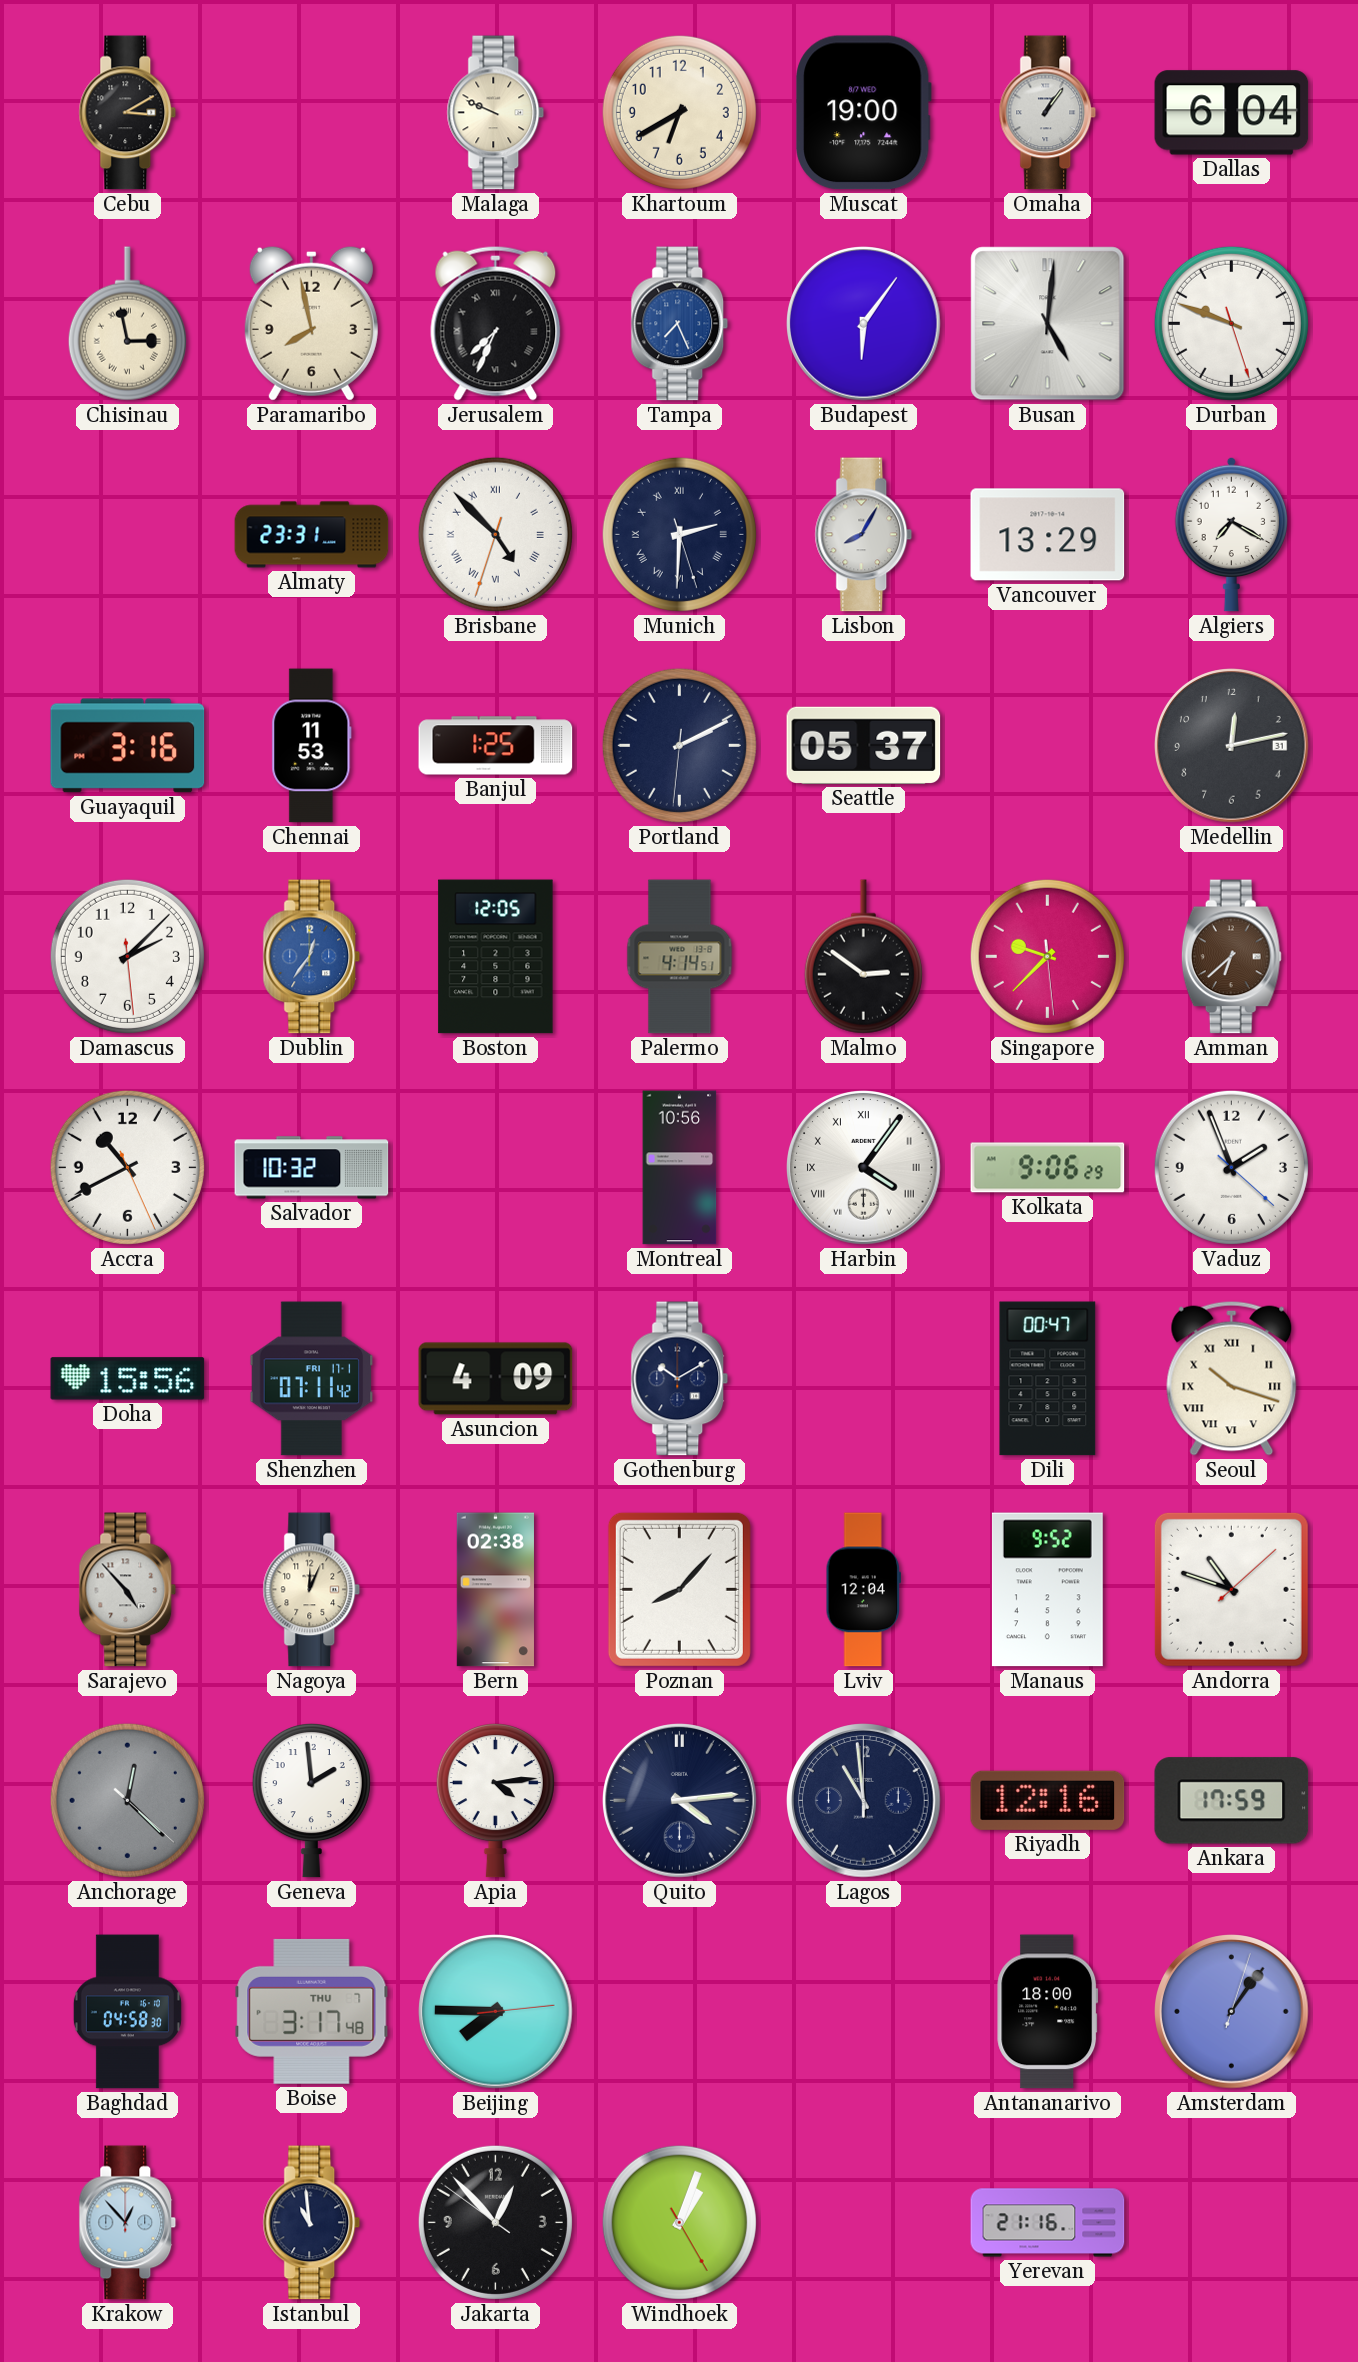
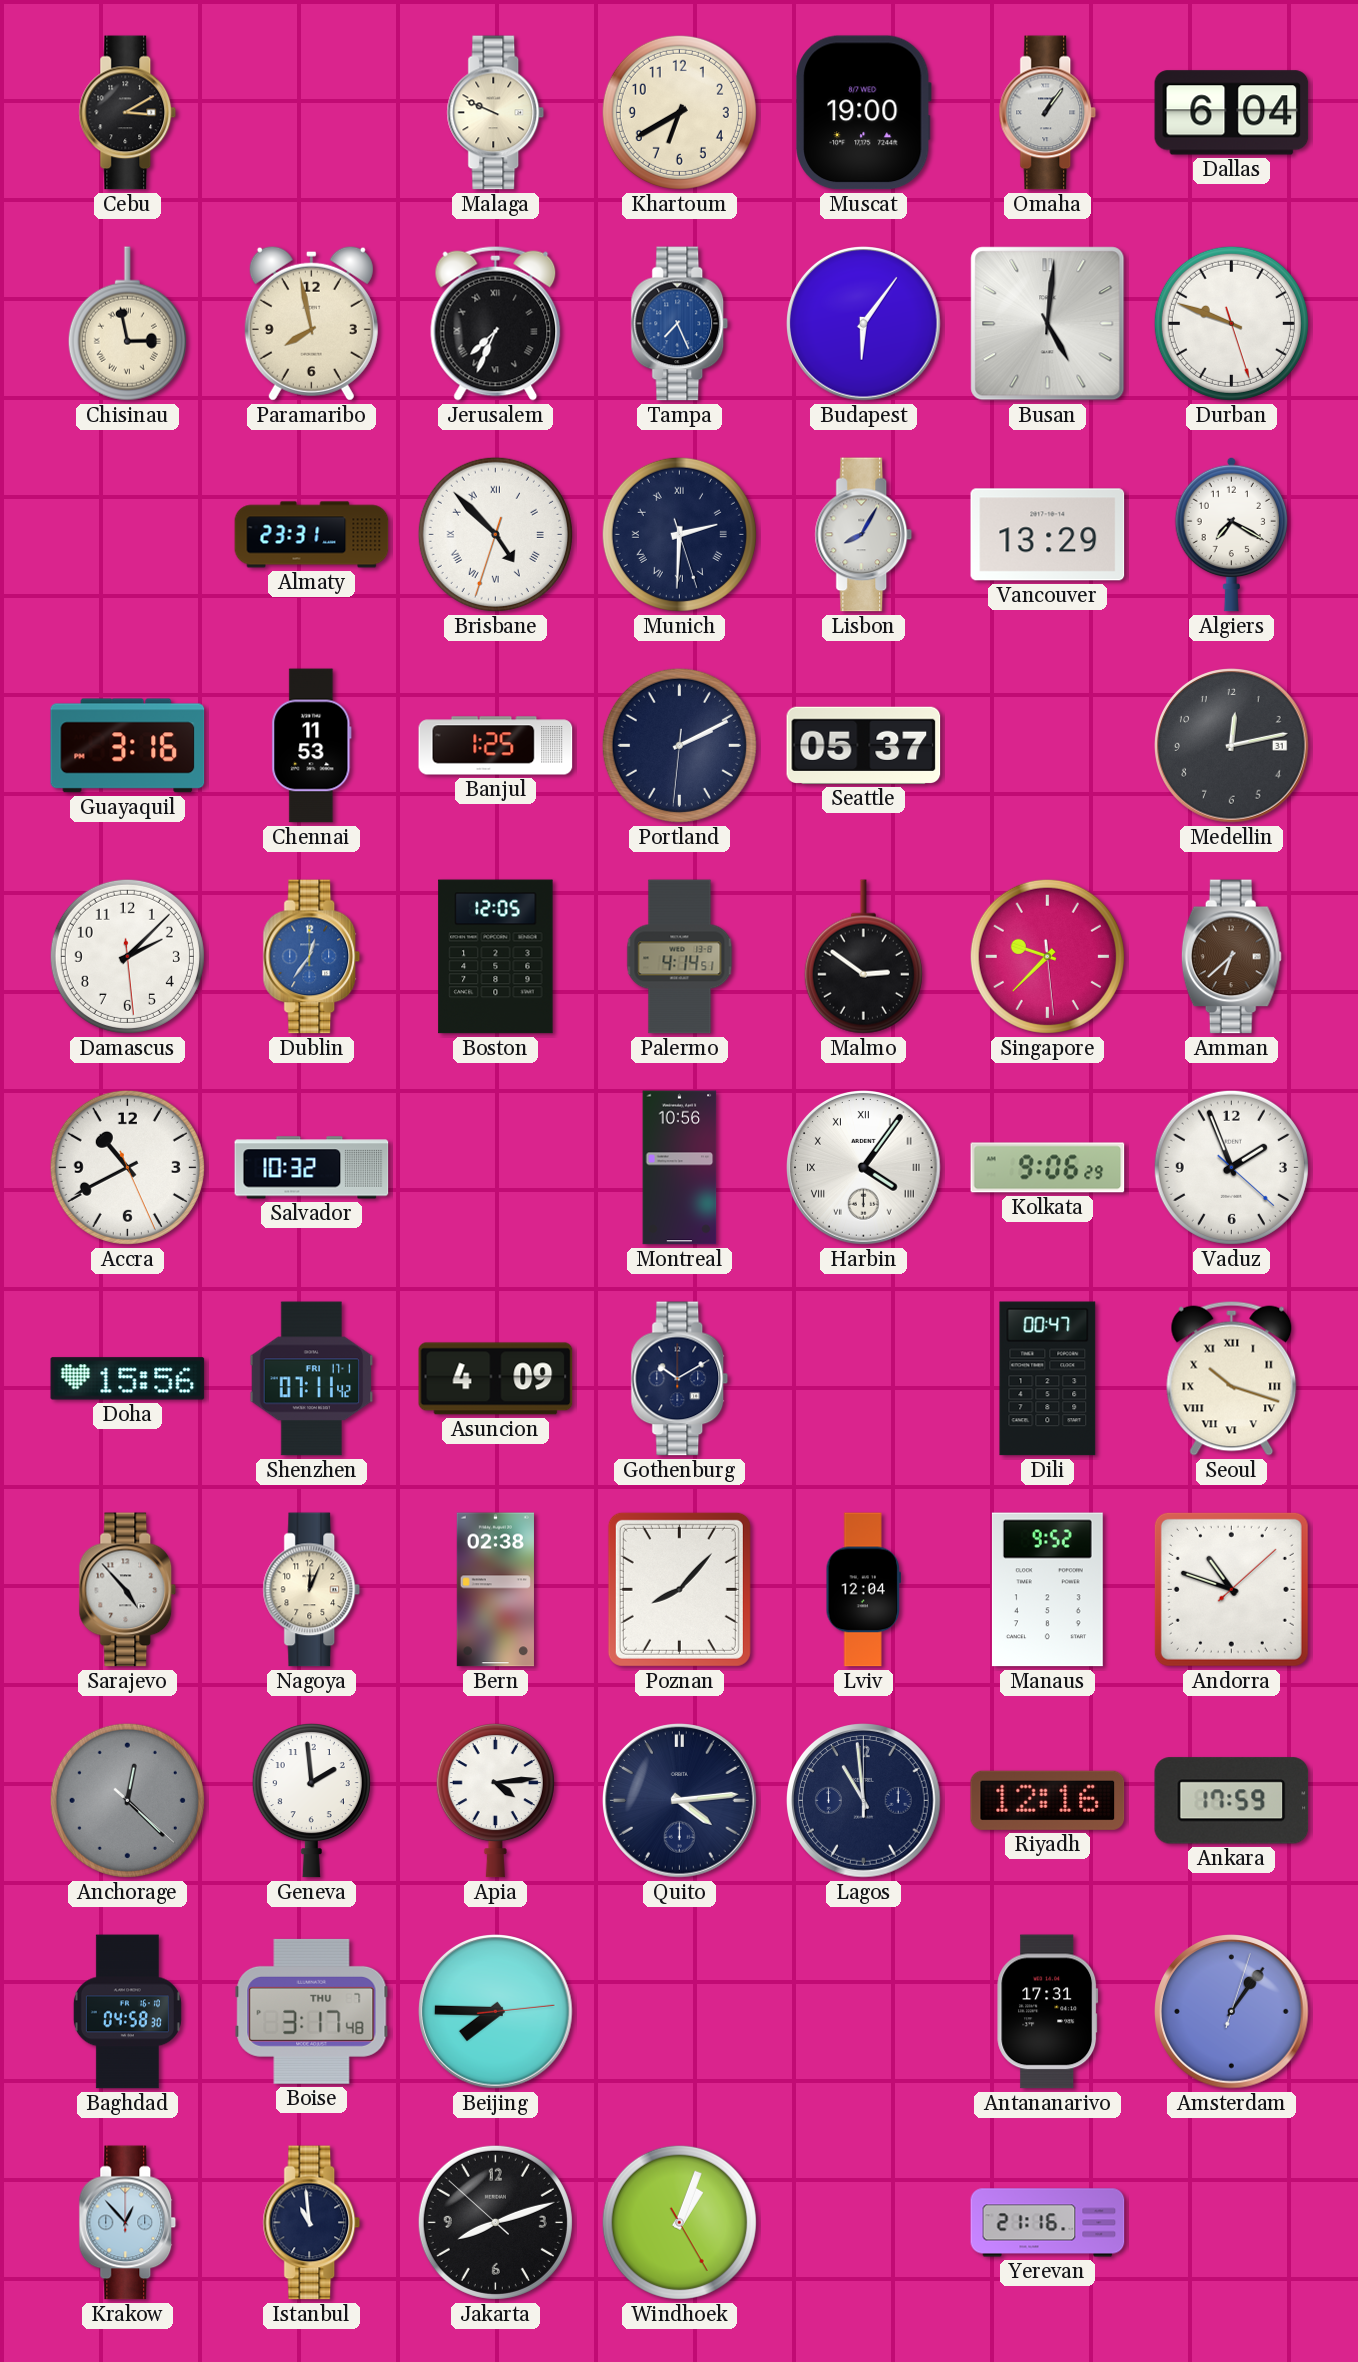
Antananarivo: 18:00 -> 17:31 (1048, 2012)
Jakarta: 12:52 -> 8:11 (495, 2222)
